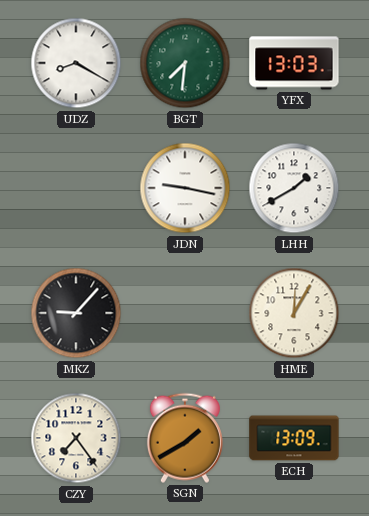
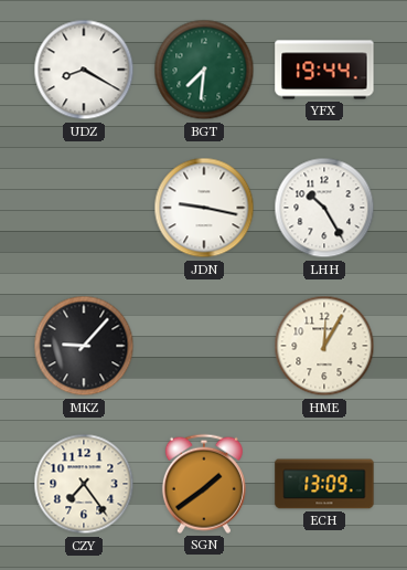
YFX: 13:03 -> 19:44 (324, 70)
LHH: 1:40 -> 10:25 (324, 208)
SGN: 1:40 -> 1:39 (204, 484)
